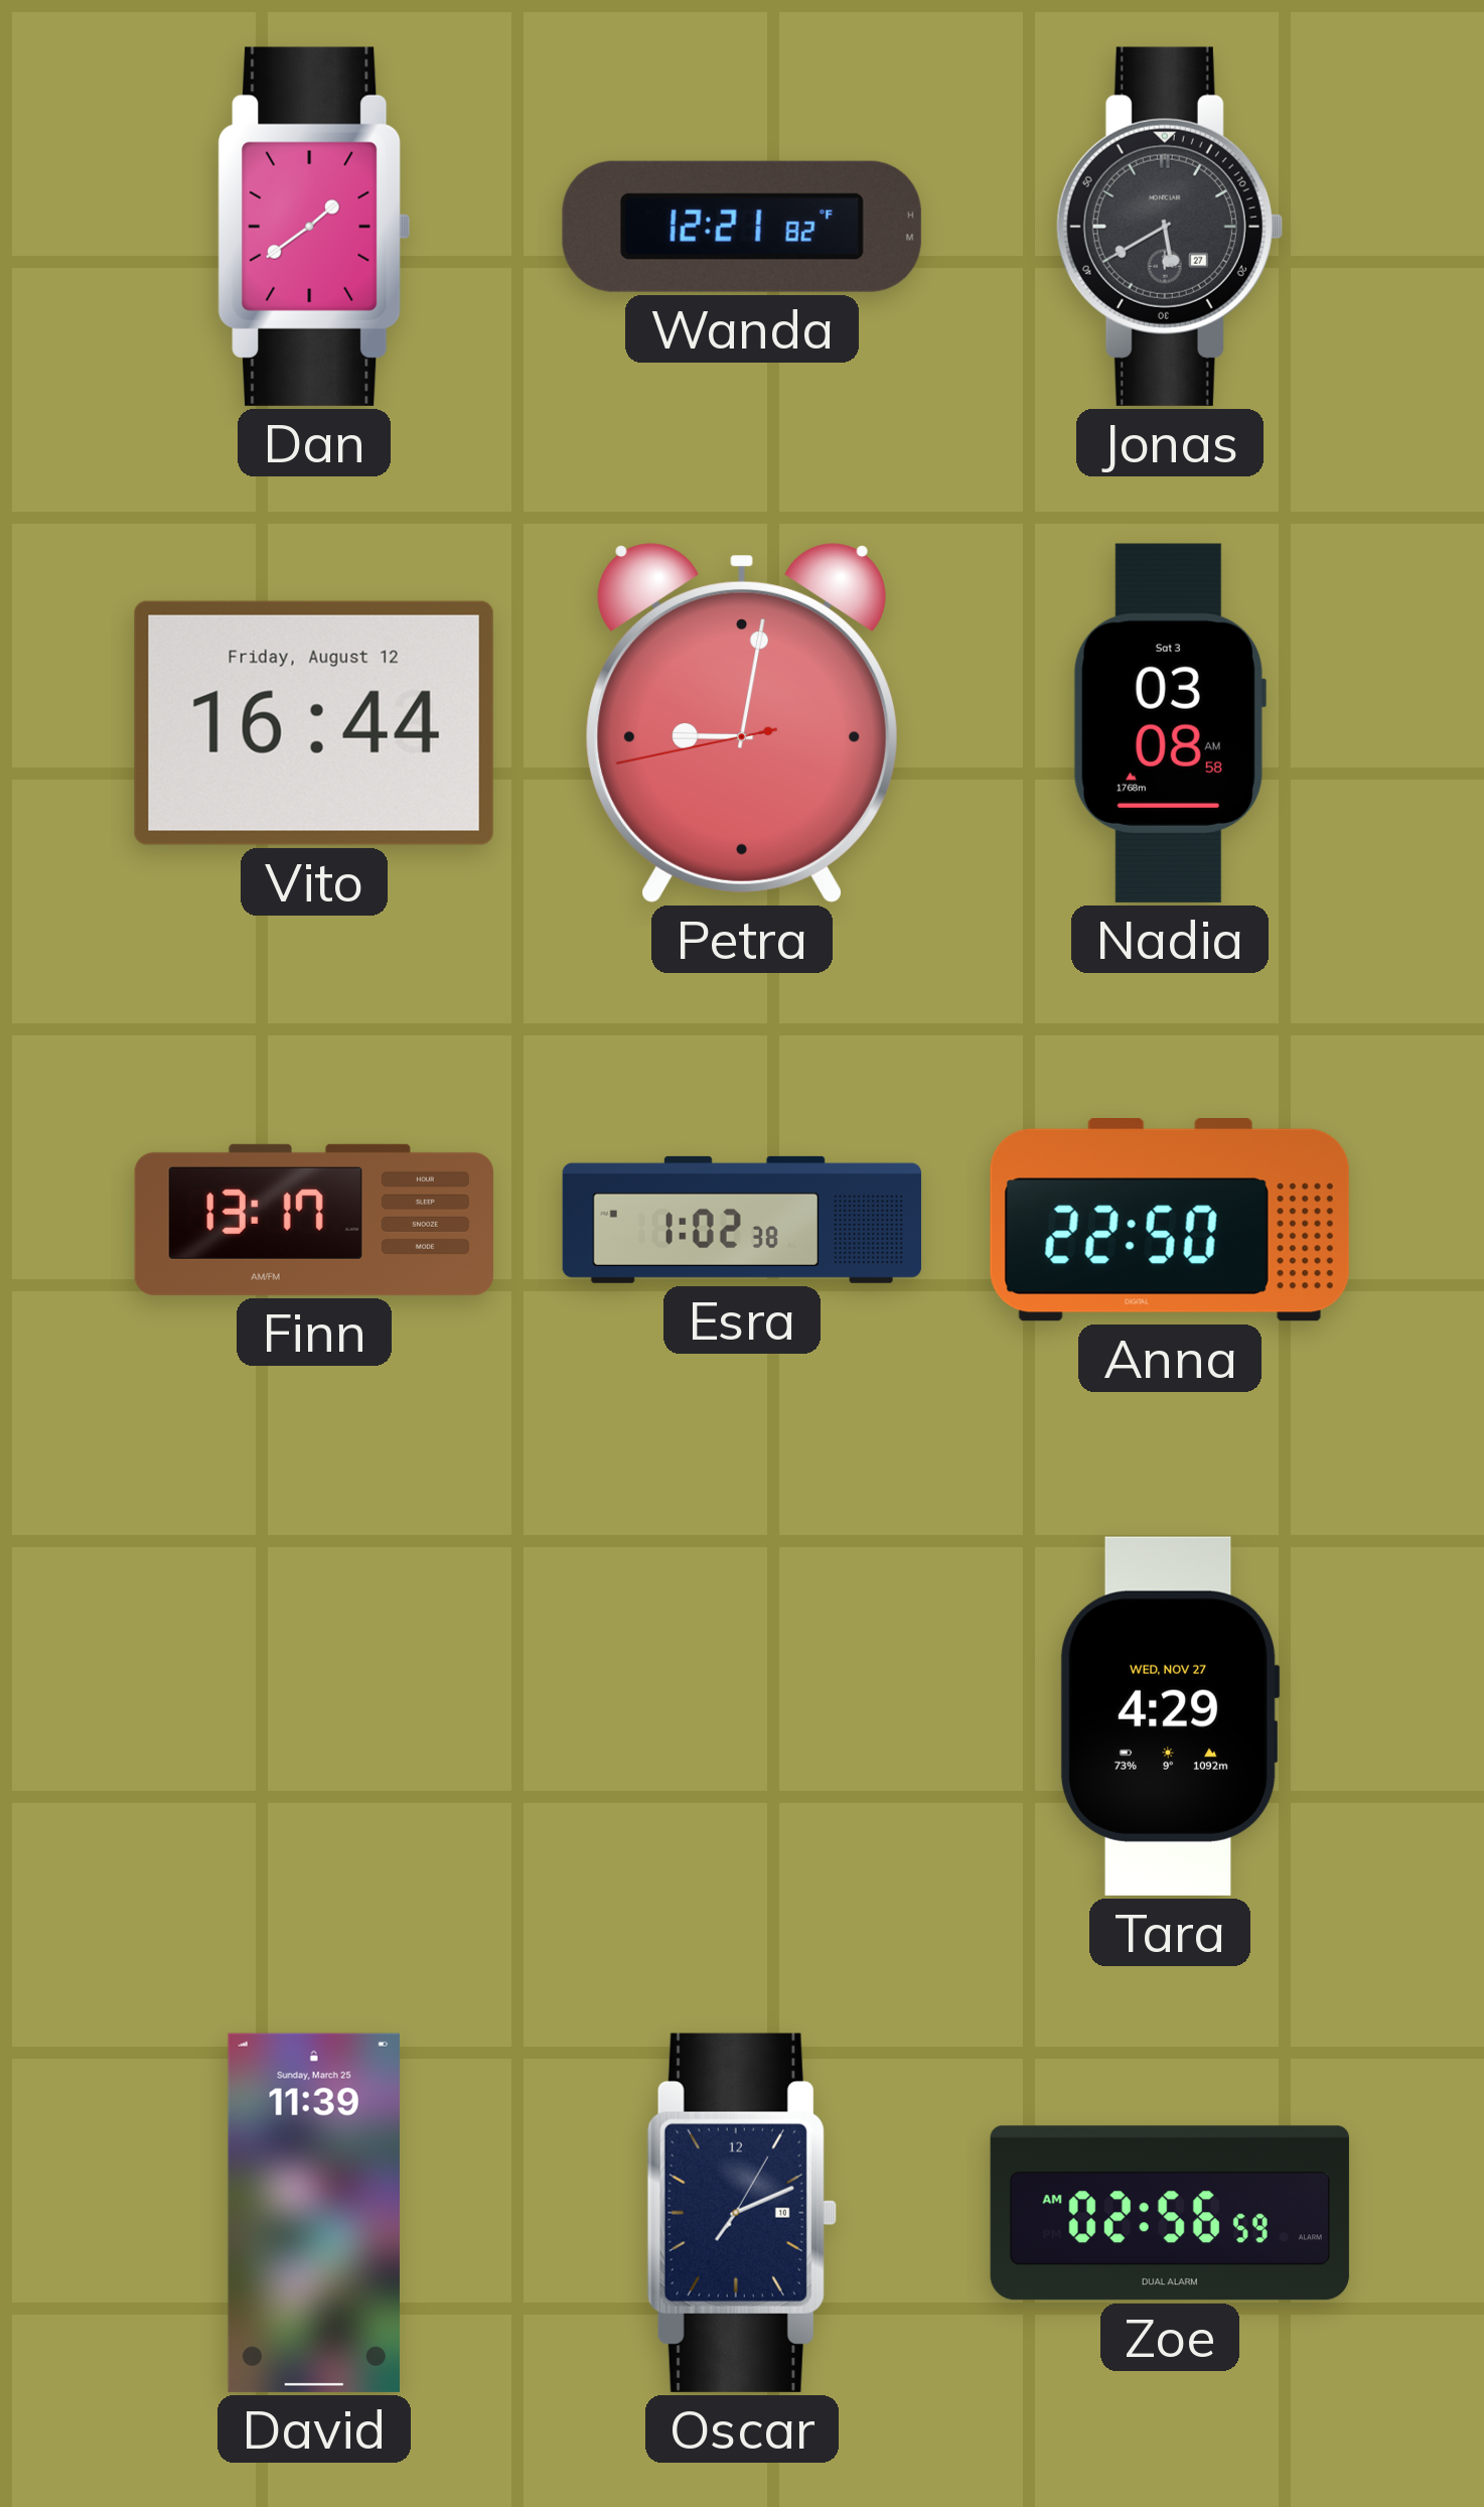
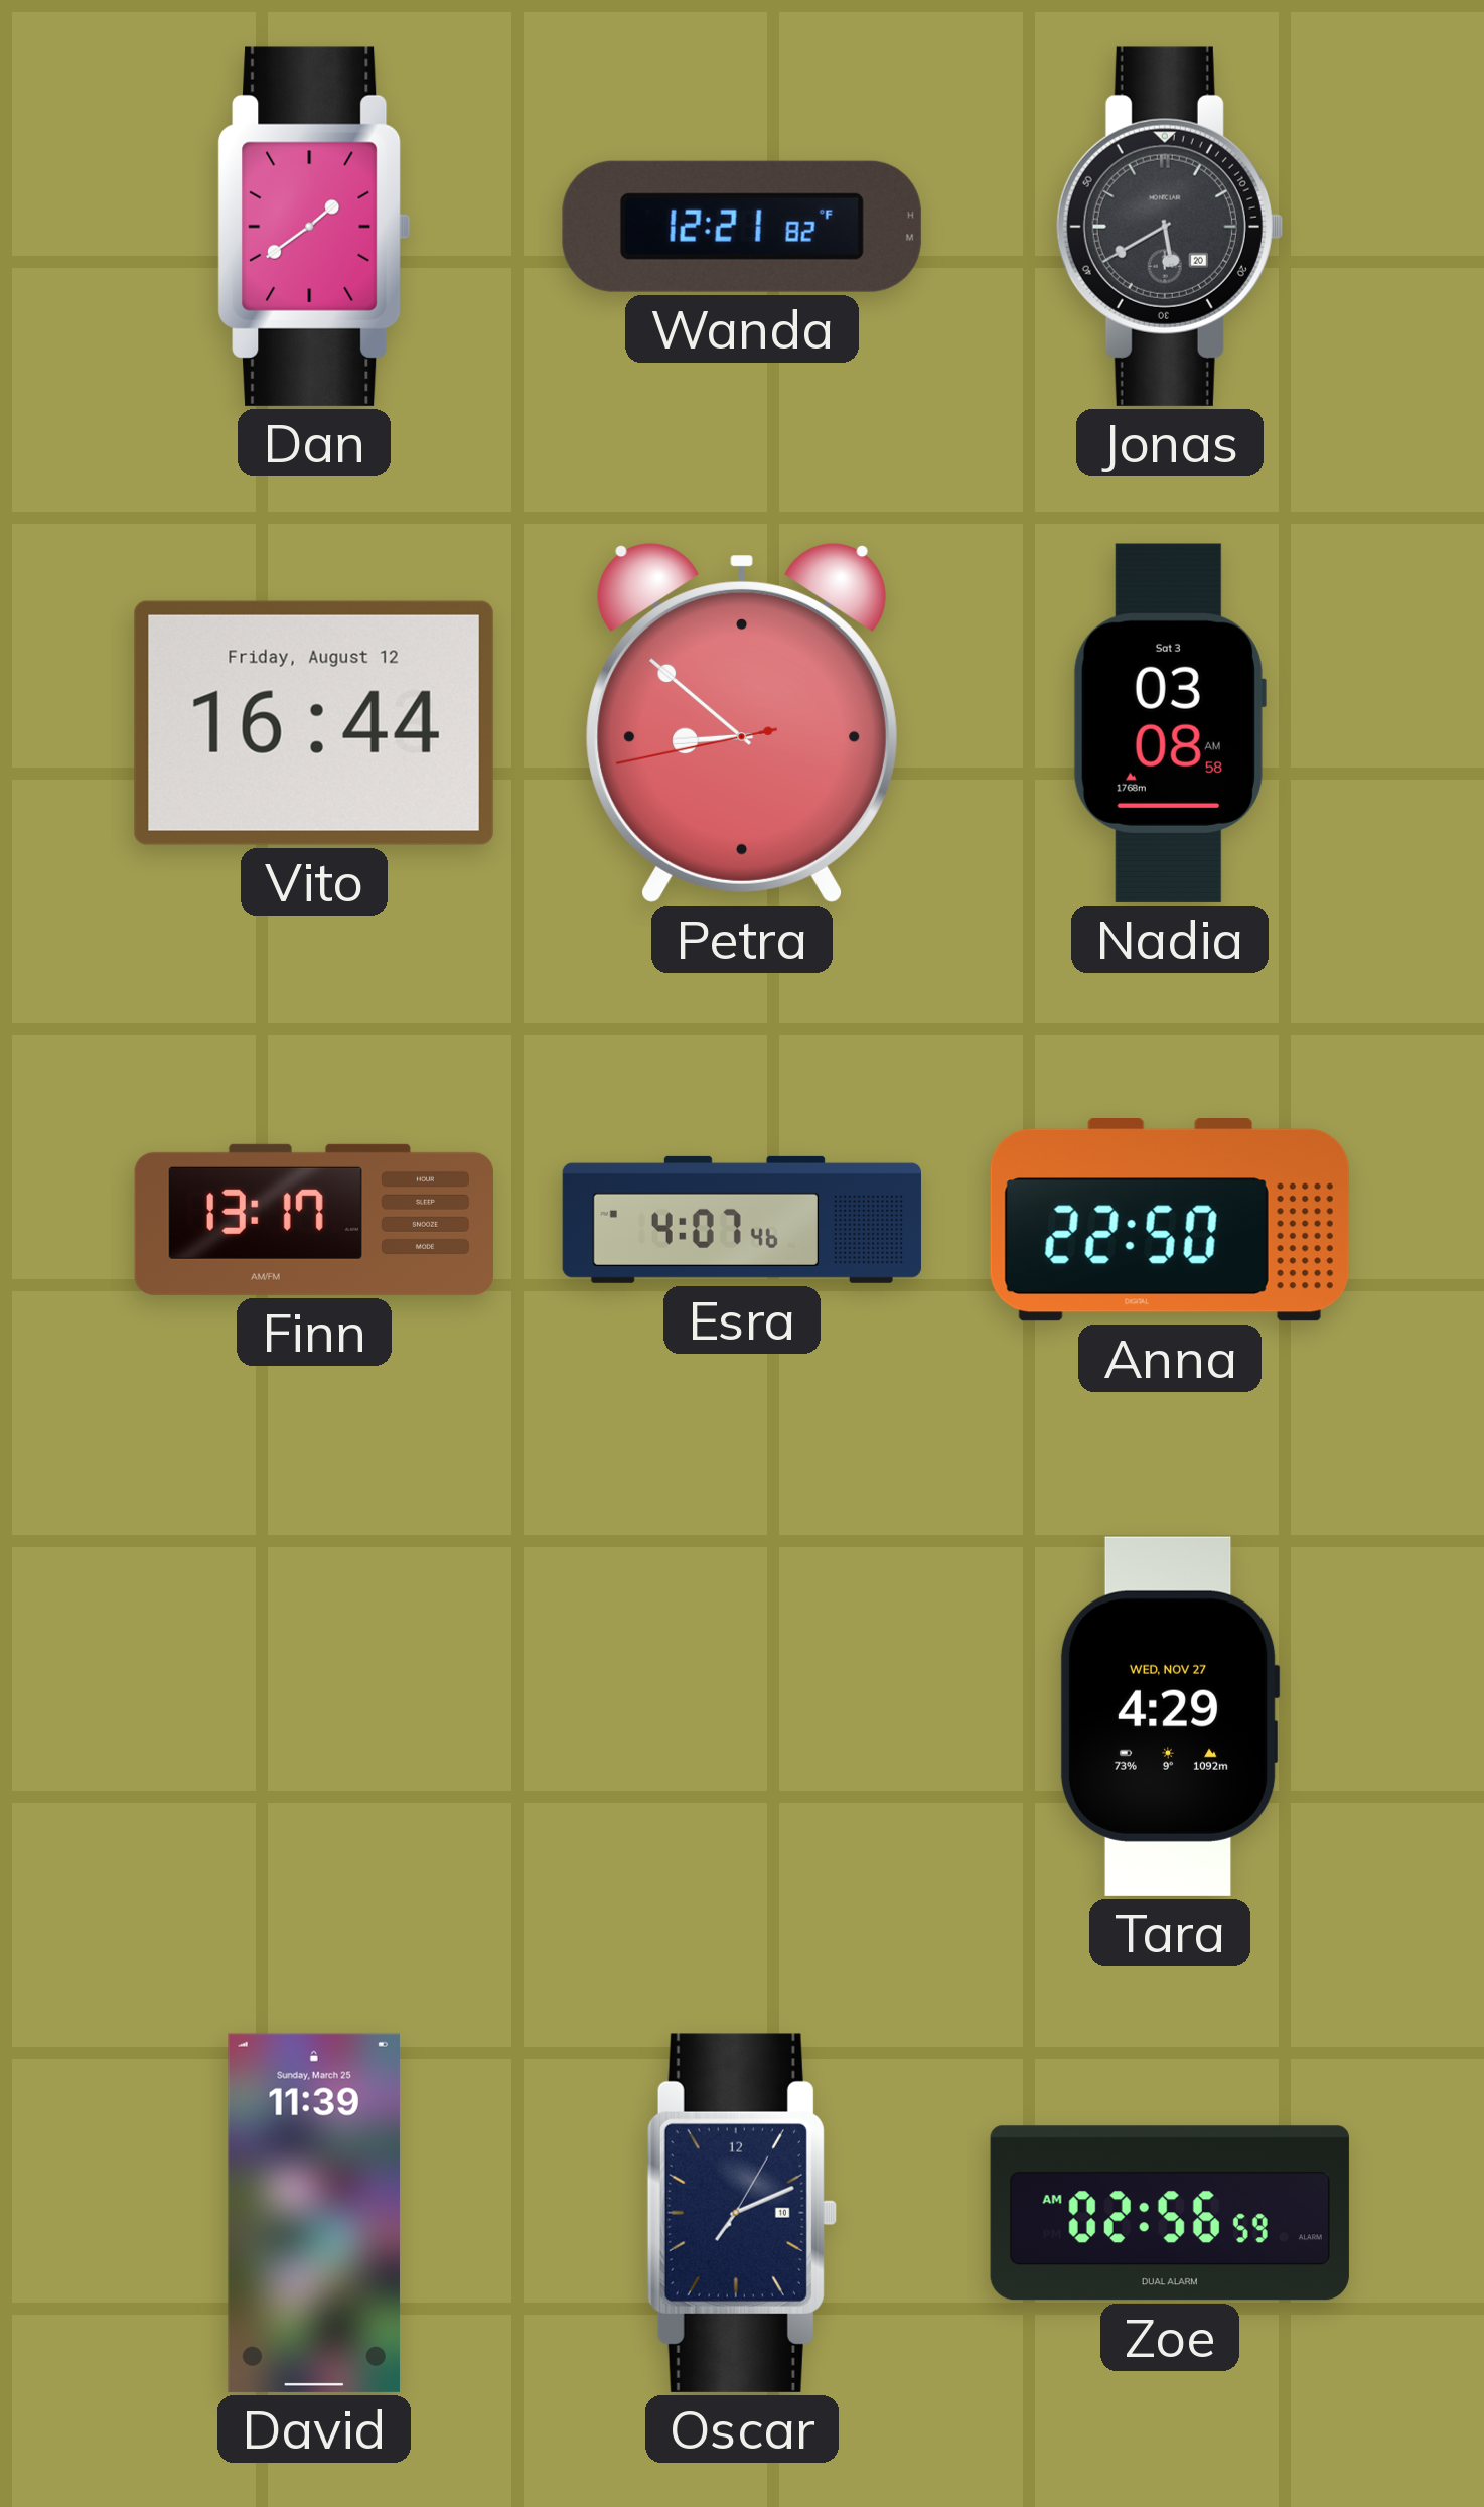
Jonas date: 27 -> 20 (1169, 227)
Petra: 9:01 -> 8:51 (742, 723)
Esra: 1:02 -> 4:07 (742, 1220)
